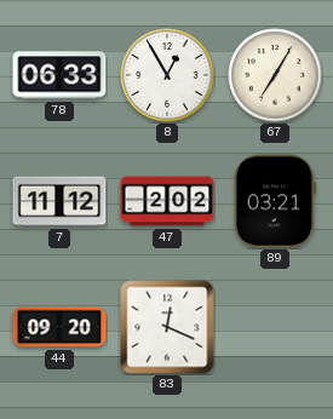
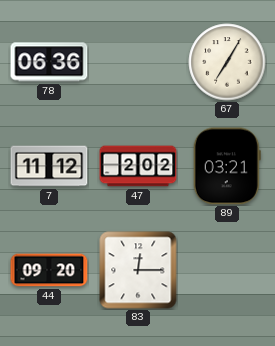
78: 06:33 -> 06:36 (49, 62)
8: 12:55 -> none (167, 75)
83: 12:19 -> 12:15 (138, 270)
